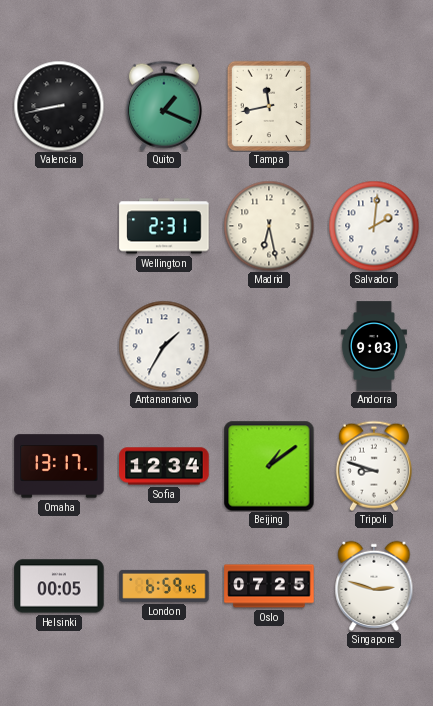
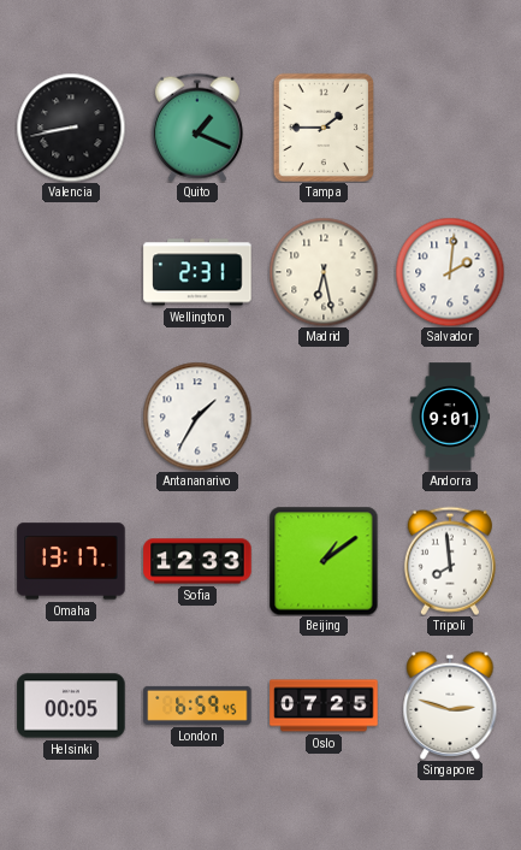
Tampa: 11:43 -> 1:45 (322, 126)
Andorra: 9:03 -> 9:01 (450, 417)
Sofia: 12:34 -> 12:33 (197, 561)
Tripoli: 8:48 -> 7:59 (450, 561)
